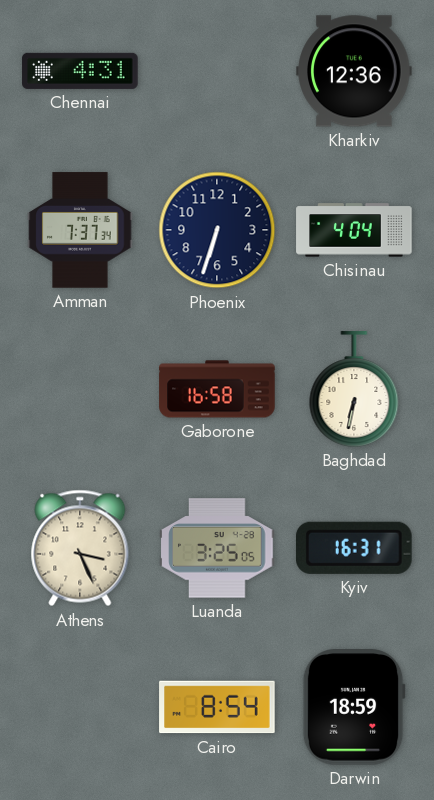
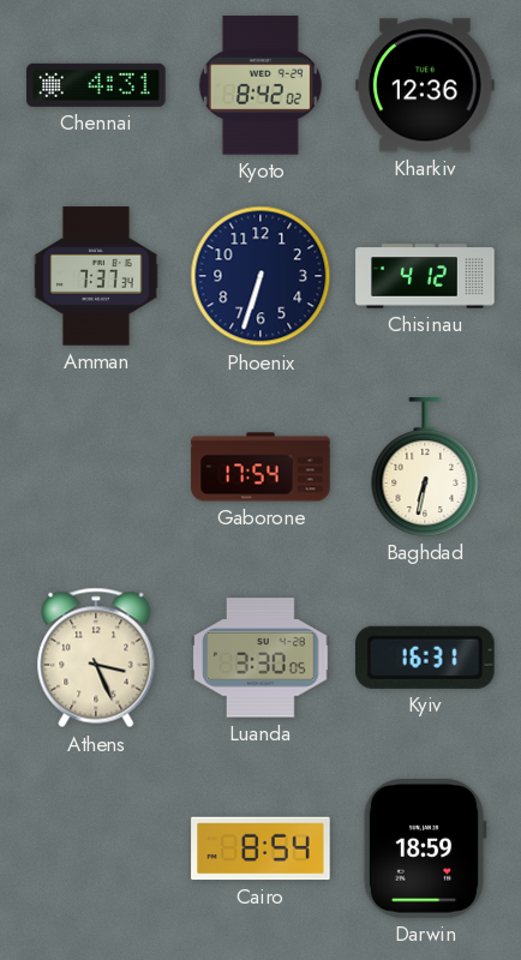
Kyoto: none -> 8:42 (260, 85)
Chisinau: 4:04 -> 4:12 (425, 276)
Gaborone: 16:58 -> 17:54 (260, 467)
Luanda: 3:25 -> 3:30 (260, 658)
